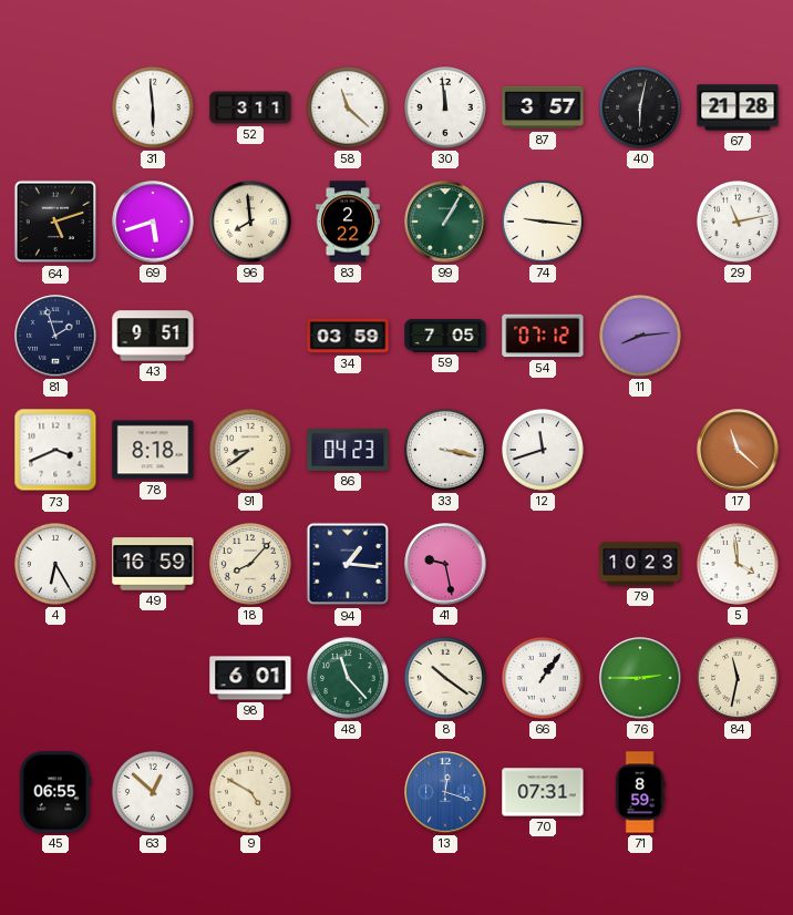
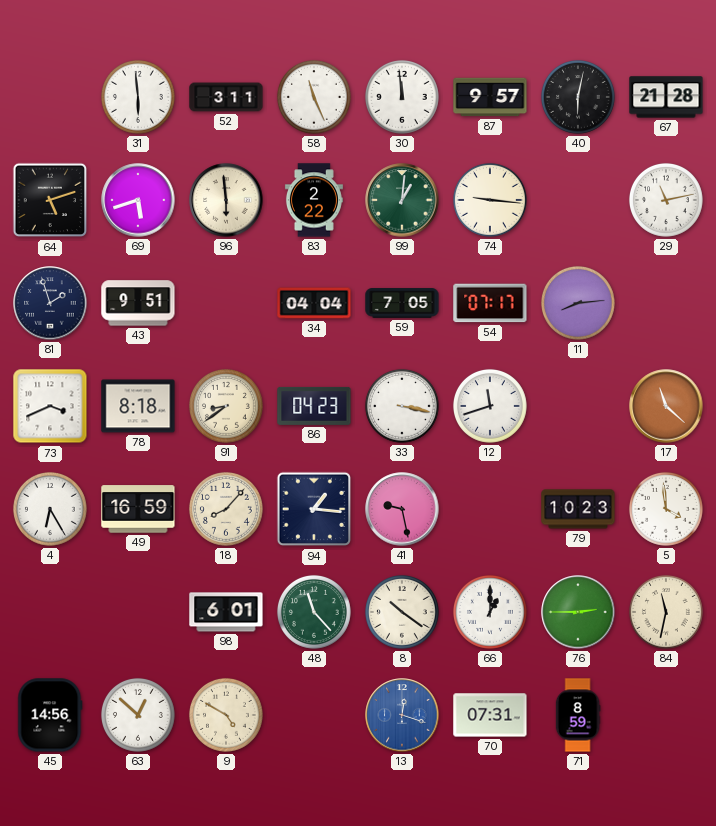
58: 11:22 -> 11:26 (314, 97)
87: 3:57 -> 9:57 (490, 97)
96: 7:59 -> 5:59 (226, 200)
99: 1:05 -> 1:01 (402, 200)
34: 03:59 -> 04:04 (314, 303)
54: 07:12 -> 07:17 (490, 303)
66: 1:06 -> 1:00 (490, 612)
45: 06:55 -> 14:56 (50, 715)
